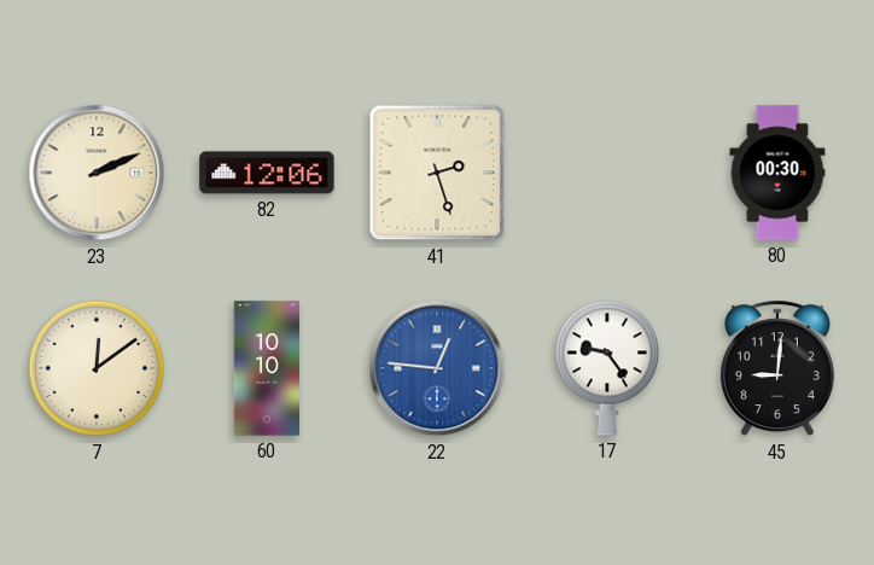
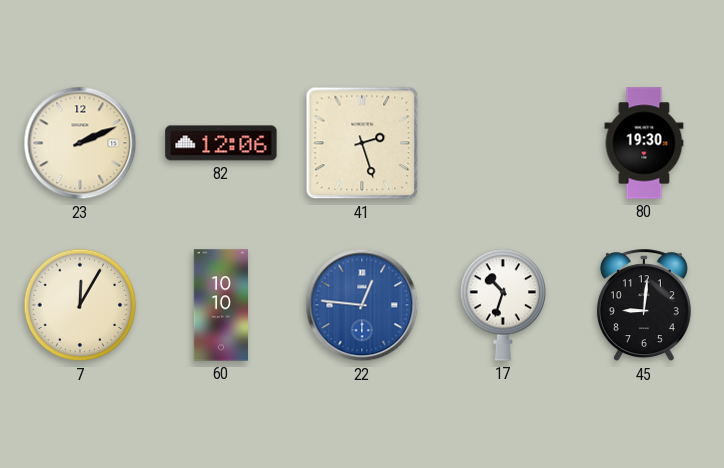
80: 00:30 -> 19:30 (644, 143)
7: 12:09 -> 12:05 (80, 305)
17: 9:24 -> 10:33 (502, 305)
